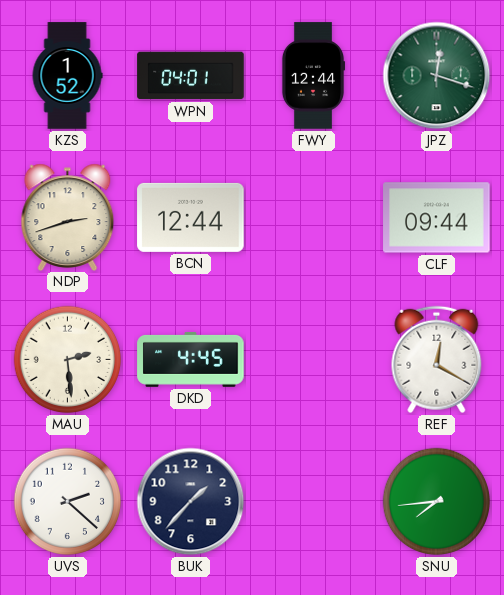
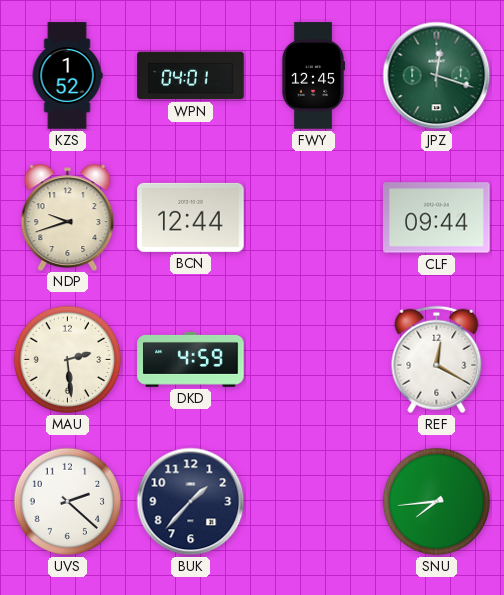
FWY: 12:44 -> 12:45 (313, 76)
NDP: 2:42 -> 9:42 (68, 217)
DKD: 4:45 -> 4:59 (191, 359)
